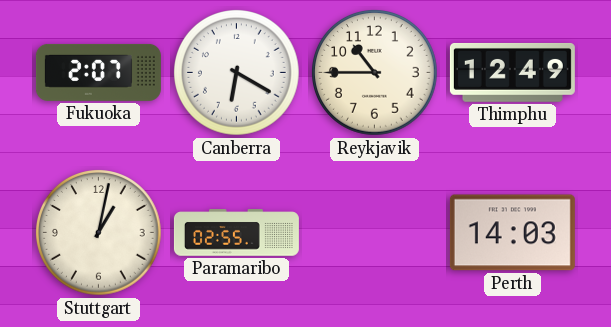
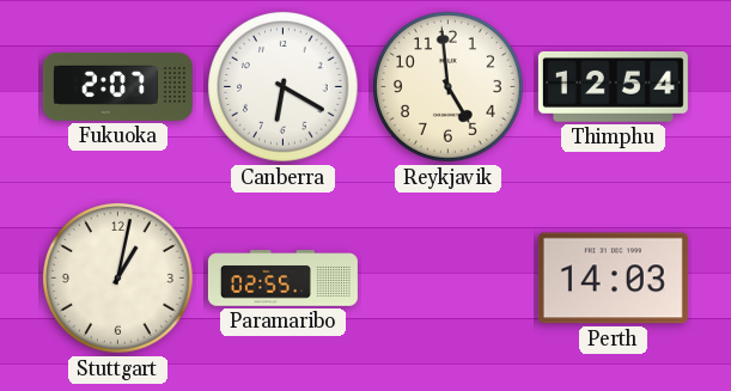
Reykjavik: 10:45 -> 4:59 (449, 87)
Thimphu: 12:49 -> 12:54 (613, 87)
